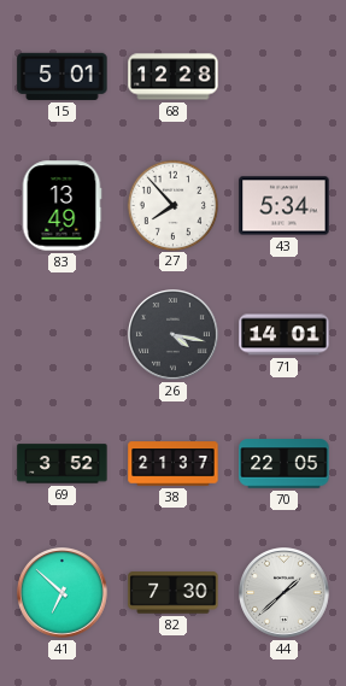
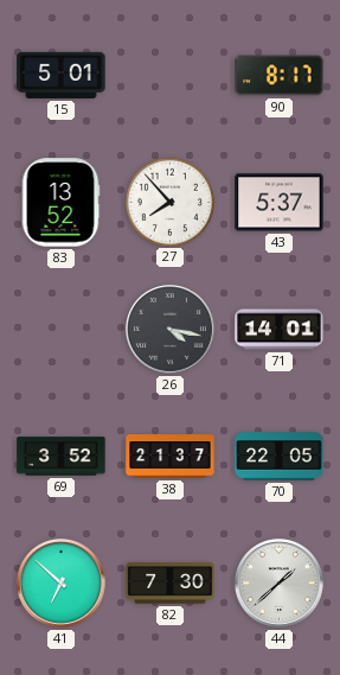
68: 12:28 -> none (174, 77)
90: none -> 8:17 (280, 76)
83: 13:49 -> 13:52 (60, 203)
43: 5:34 -> 5:37 (280, 203)
